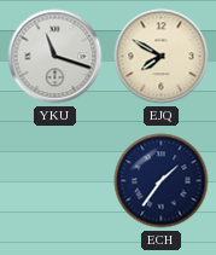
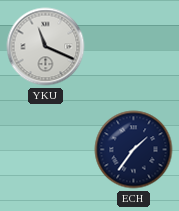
YKU: 11:18 -> 11:19 (46, 47)
EJQ: 7:50 -> none (162, 57)
